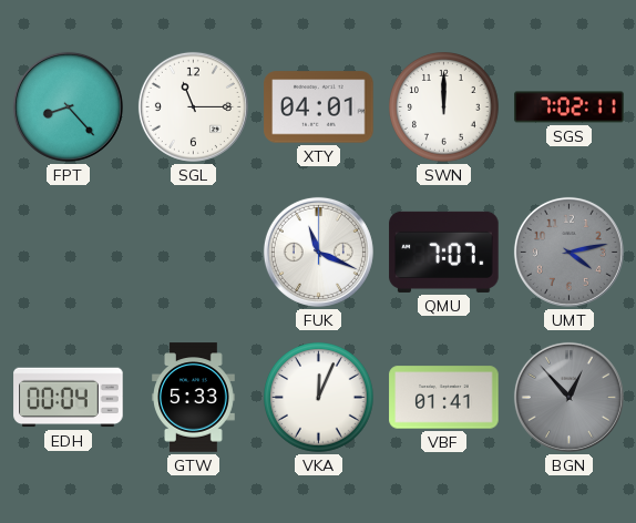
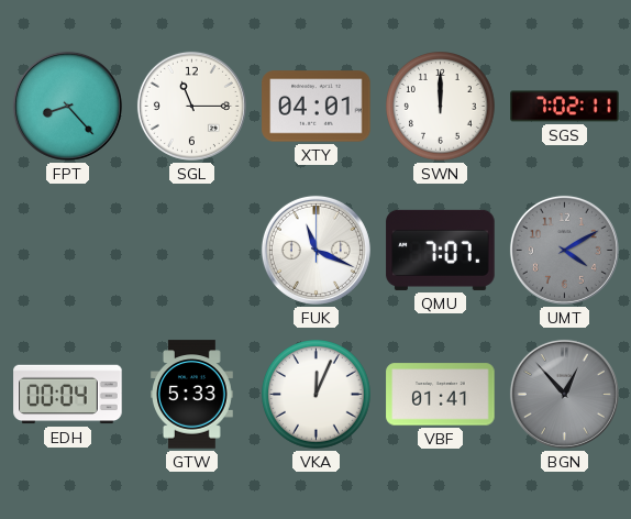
UMT: 4:13 -> 4:10 (564, 250)
